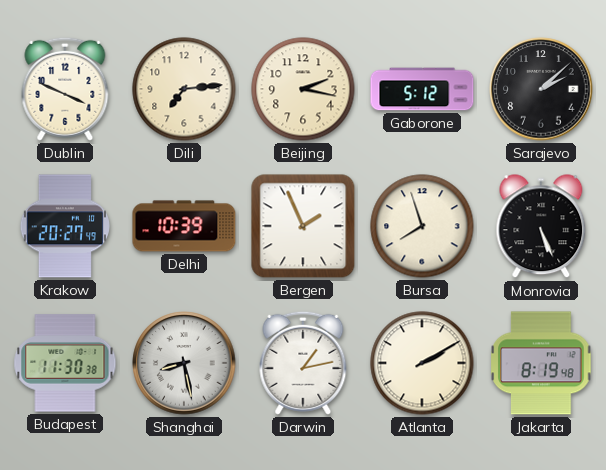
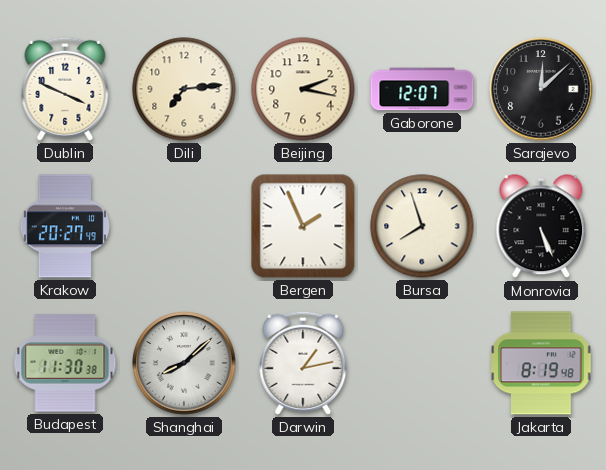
Gaborone: 5:12 -> 12:07 (422, 89)
Sarajevo: 2:08 -> 12:08 (541, 89)
Delhi: 10:39 -> none (184, 226)
Shanghai: 8:28 -> 8:08 (184, 363)
Atlanta: 2:10 -> none (422, 363)
